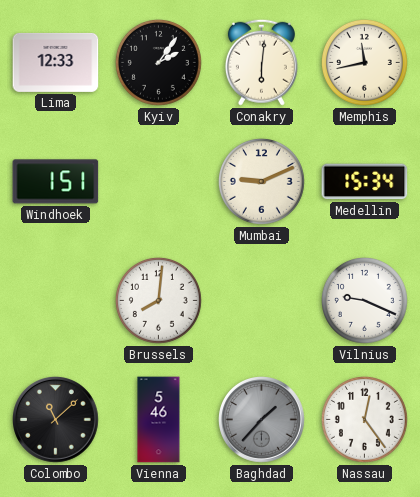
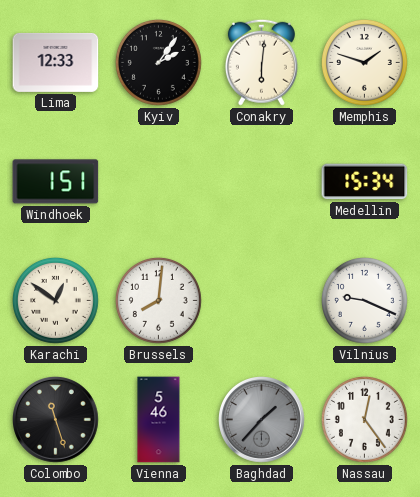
Memphis: 11:43 -> 1:48 (364, 62)
Mumbai: 9:11 -> none (261, 181)
Karachi: none -> 12:51 (55, 300)
Colombo: 11:08 -> 11:27 (56, 420)
